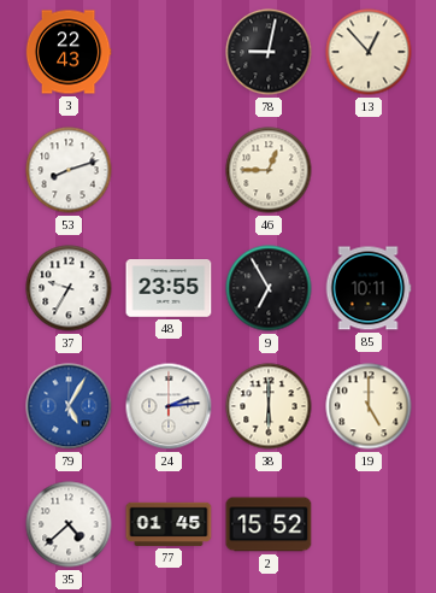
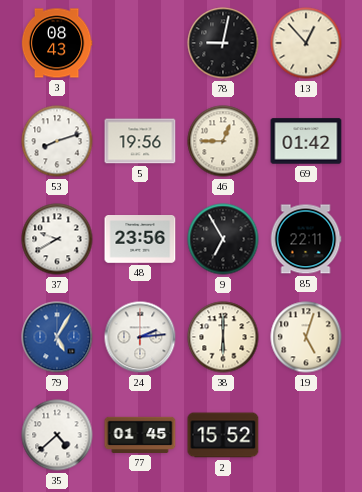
3: 22:43 -> 08:43 (57, 43)
5: none -> 19:56 (140, 141)
69: none -> 01:42 (306, 141)
37: 9:35 -> 9:40 (57, 239)
48: 23:55 -> 23:56 (140, 240)
85: 10:11 -> 22:11 (306, 239)
19: 5:00 -> 5:03 (306, 337)
